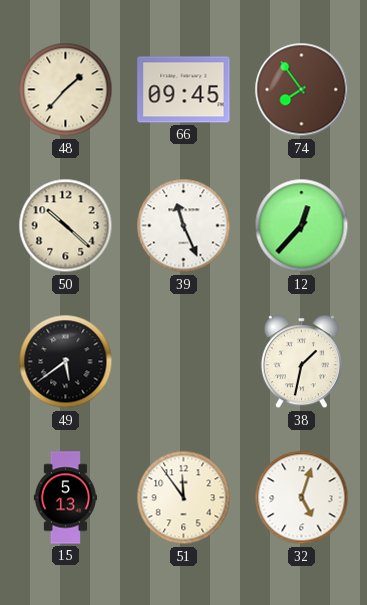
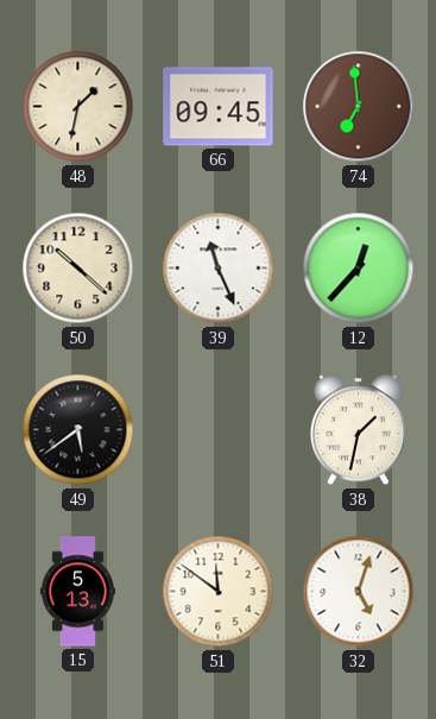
48: 1:37 -> 1:32 (78, 107)
74: 7:54 -> 6:59 (359, 107)
51: 11:54 -> 11:51 (219, 592)
